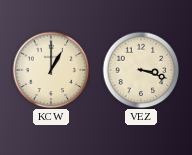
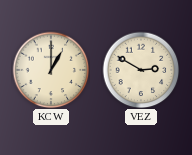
VEZ: 3:18 -> 2:50 (141, 70)
